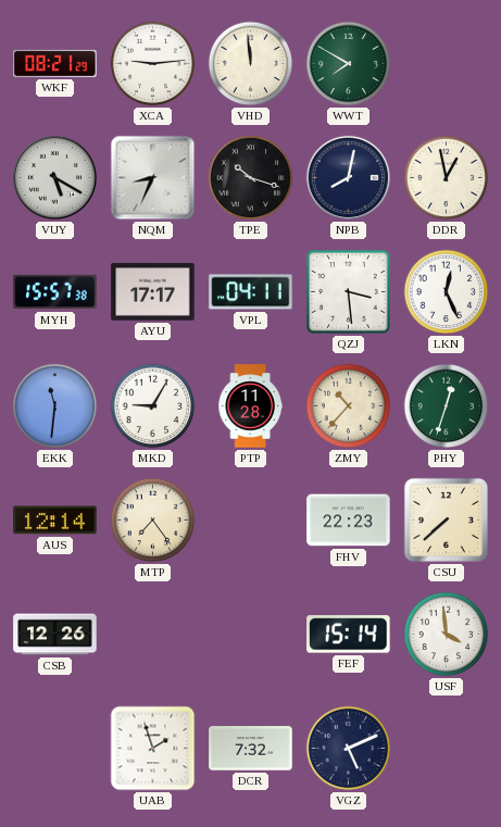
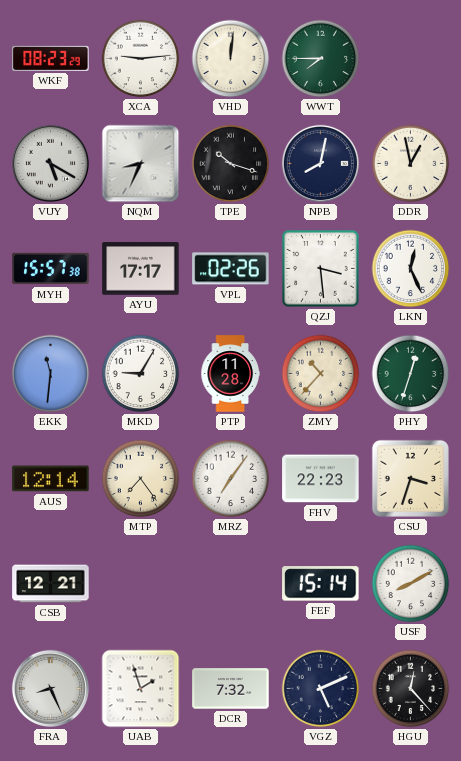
WKF: 08:21 -> 08:23 (51, 58)
VHD: 11:59 -> 12:01 (231, 59)
WWT: 7:50 -> 7:45 (321, 59)
VPL: 04:11 -> 02:26 (231, 269)
MRZ: none -> 7:06 (231, 479)
CSU: 7:38 -> 3:33 (410, 478)
CSB: 12:26 -> 12:21 (51, 584)
USF: 3:59 -> 8:10 (411, 584)
FRA: none -> 8:26 (50, 688)
HGU: none -> 12:23 (411, 689)
